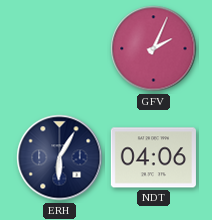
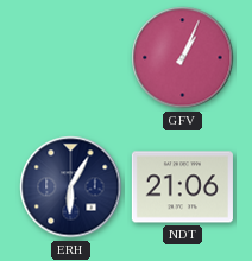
GFV: 2:04 -> 1:04 (183, 58)
NDT: 04:06 -> 21:06 (182, 187)
